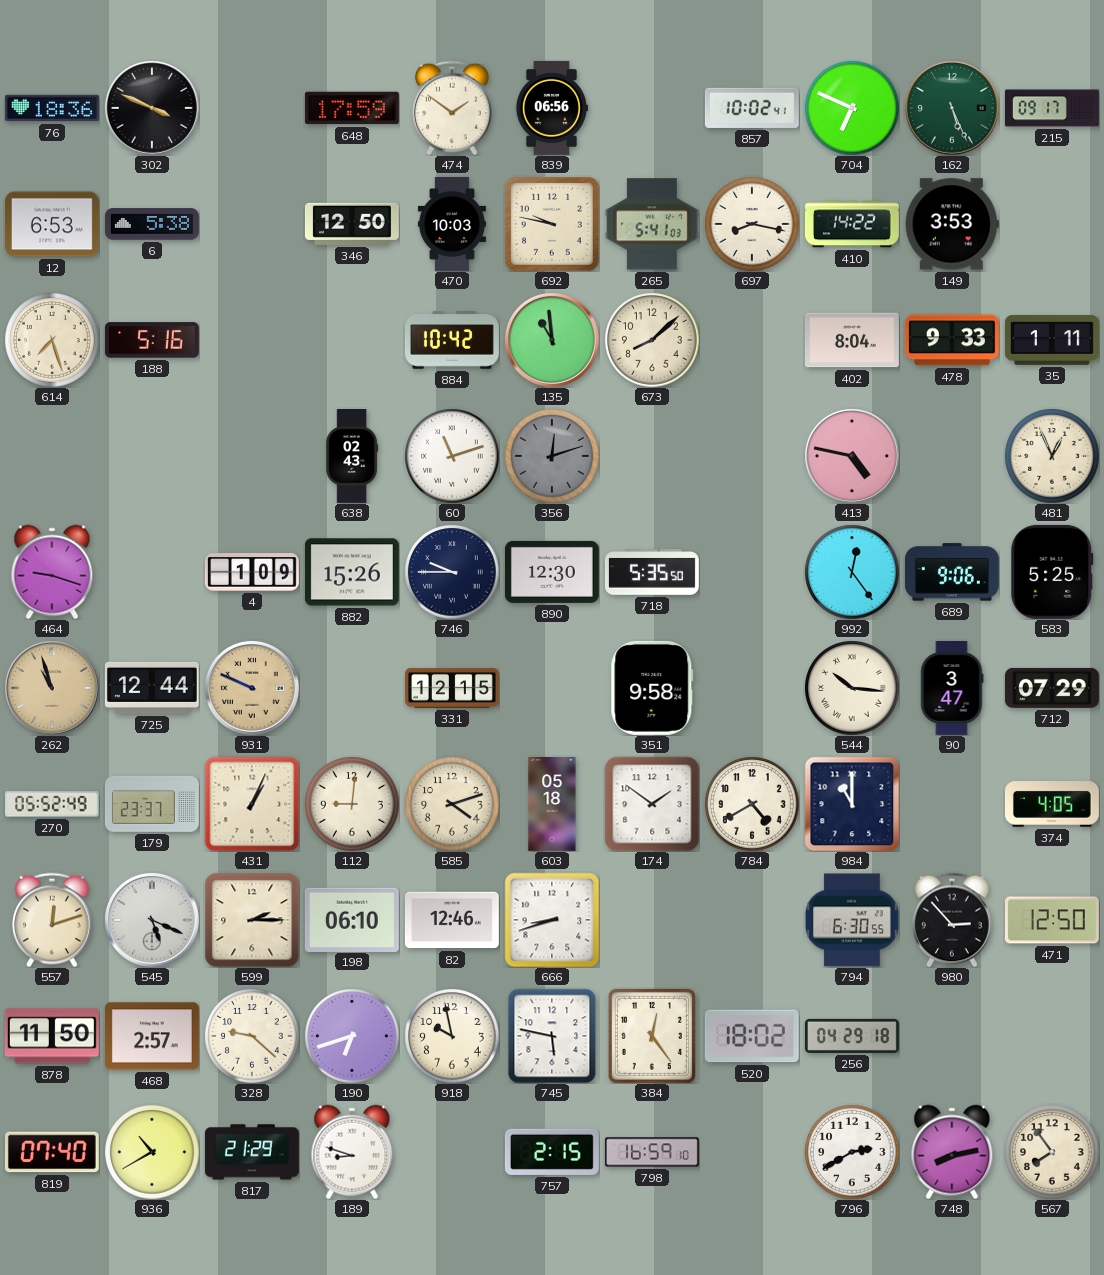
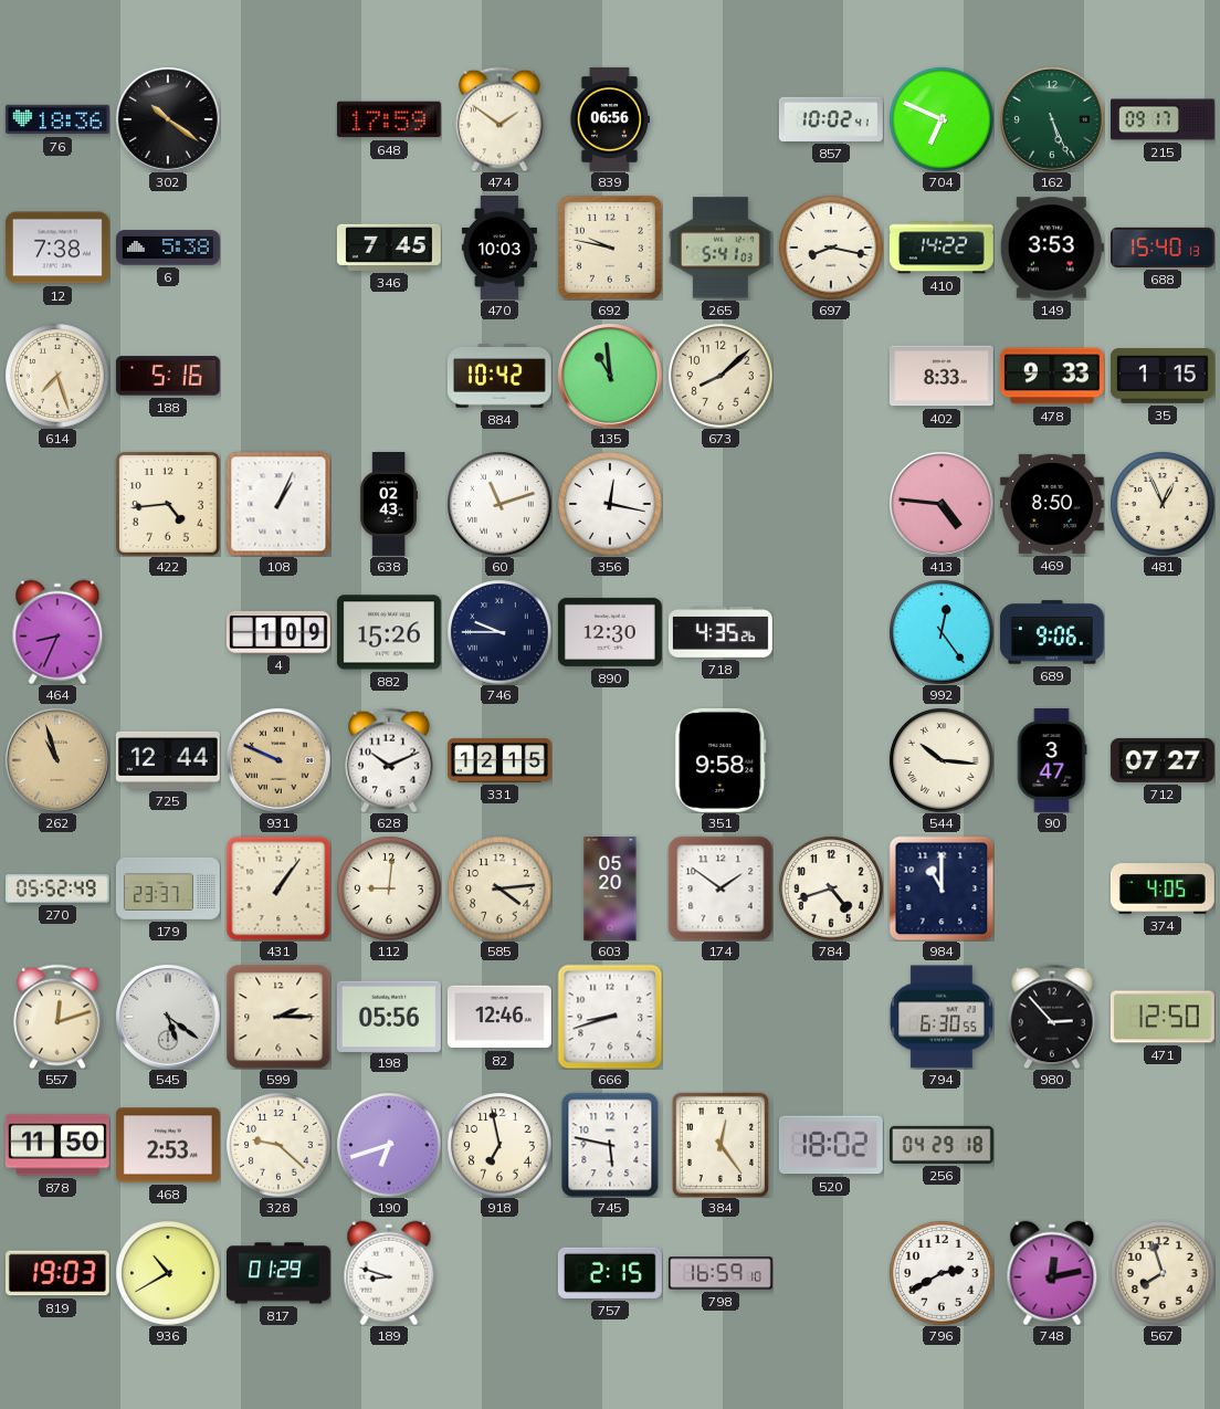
302: 3:49 -> 10:21 (168, 119)
12: 6:53 -> 7:38 (57, 248)
346: 12:50 -> 7:45 (389, 248)
688: none -> 15:40 (1163, 248)
402: 8:04 -> 8:33 (942, 376)
35: 1:11 -> 1:15 (1163, 377)
422: none -> 4:44 (168, 504)
108: none -> 1:04 (278, 504)
356: 12:12 -> 12:17 (610, 504)
356 dial: grey -> white (610, 504)
413: 4:47 -> 4:46 (942, 504)
469: none -> 8:50 (1052, 504)
464: 9:18 -> 8:34 (57, 632)
718: 5:35 -> 4:35 (721, 633)
583: 5:25 -> none (1052, 572)
628: none -> 10:11 (389, 760)
712: 07:29 -> 07:27 (1163, 760)
431: 1:04 -> 1:06 (278, 888)
585: 4:12 -> 4:14 (499, 888)
603: 05:18 -> 05:20 (610, 890)
784: 4:40 -> 4:42 (831, 888)
545: 5:19 -> 5:21 (168, 1017)
198: 06:10 -> 05:56 (389, 1016)
468: 2:57 -> 2:53 (168, 1145)
918: 9:58 -> 6:58 (499, 1145)
819: 07:40 -> 19:03 (57, 1273)
817: 21:29 -> 01:29 (278, 1273)
748: 8:13 -> 12:13 (1052, 1273)
567: 7:54 -> 7:57 (1163, 1273)
